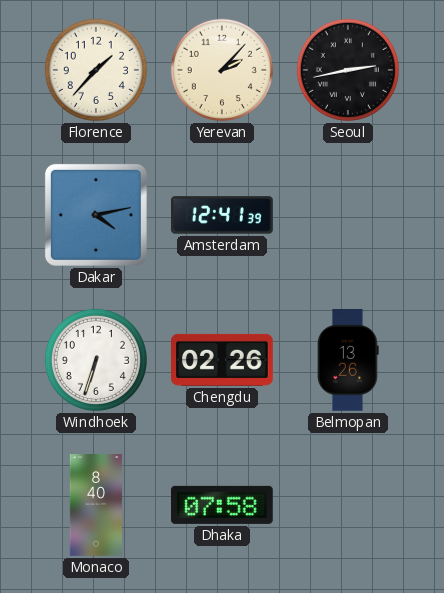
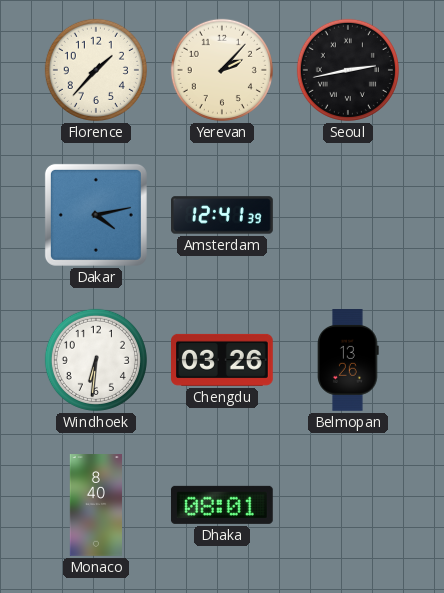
Windhoek: 6:33 -> 6:31 (96, 360)
Chengdu: 02:26 -> 03:26 (223, 360)
Dhaka: 07:58 -> 08:01 (222, 505)
